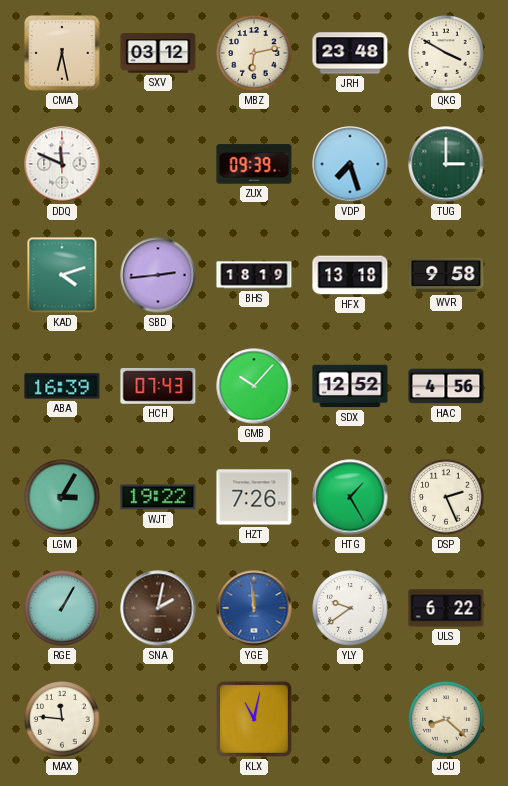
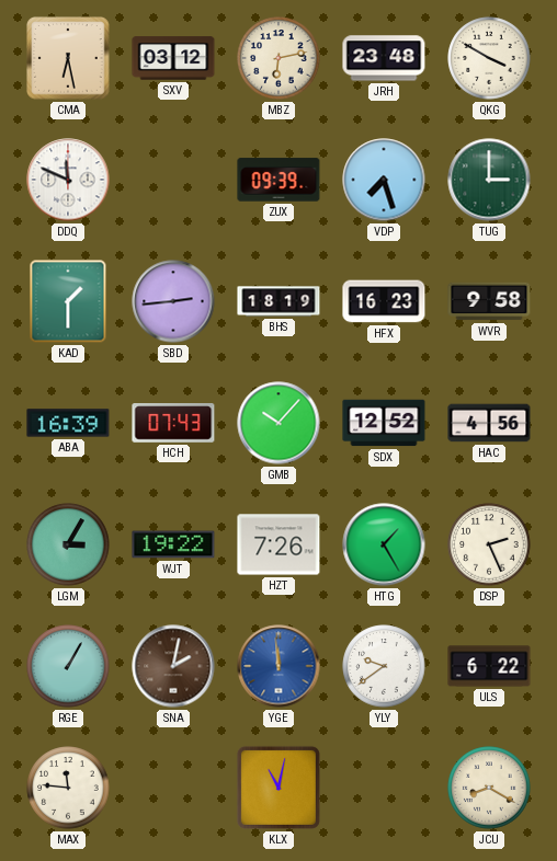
KAD: 4:12 -> 1:30 (68, 301)
HFX: 13:18 -> 16:23 (384, 301)
JCU: 8:22 -> 8:20 (489, 788)
